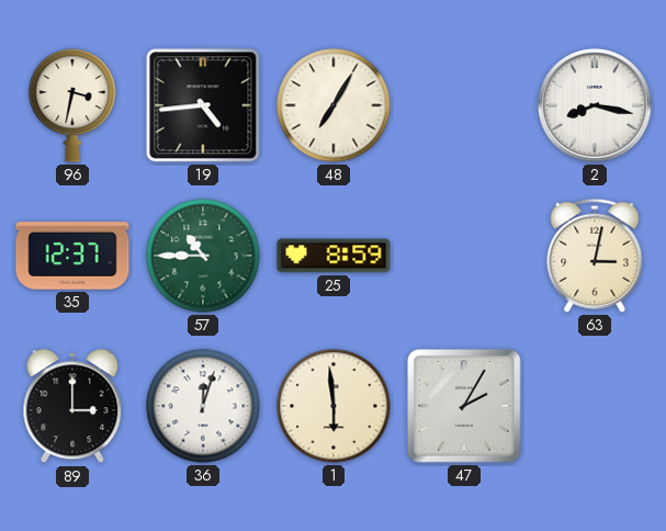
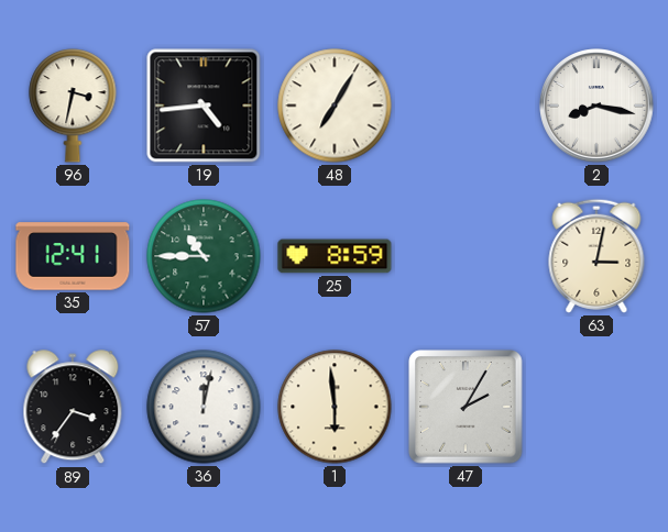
35: 12:37 -> 12:41 (73, 256)
89: 3:00 -> 3:36 (73, 408)
36: 12:03 -> 12:02 (204, 407)
